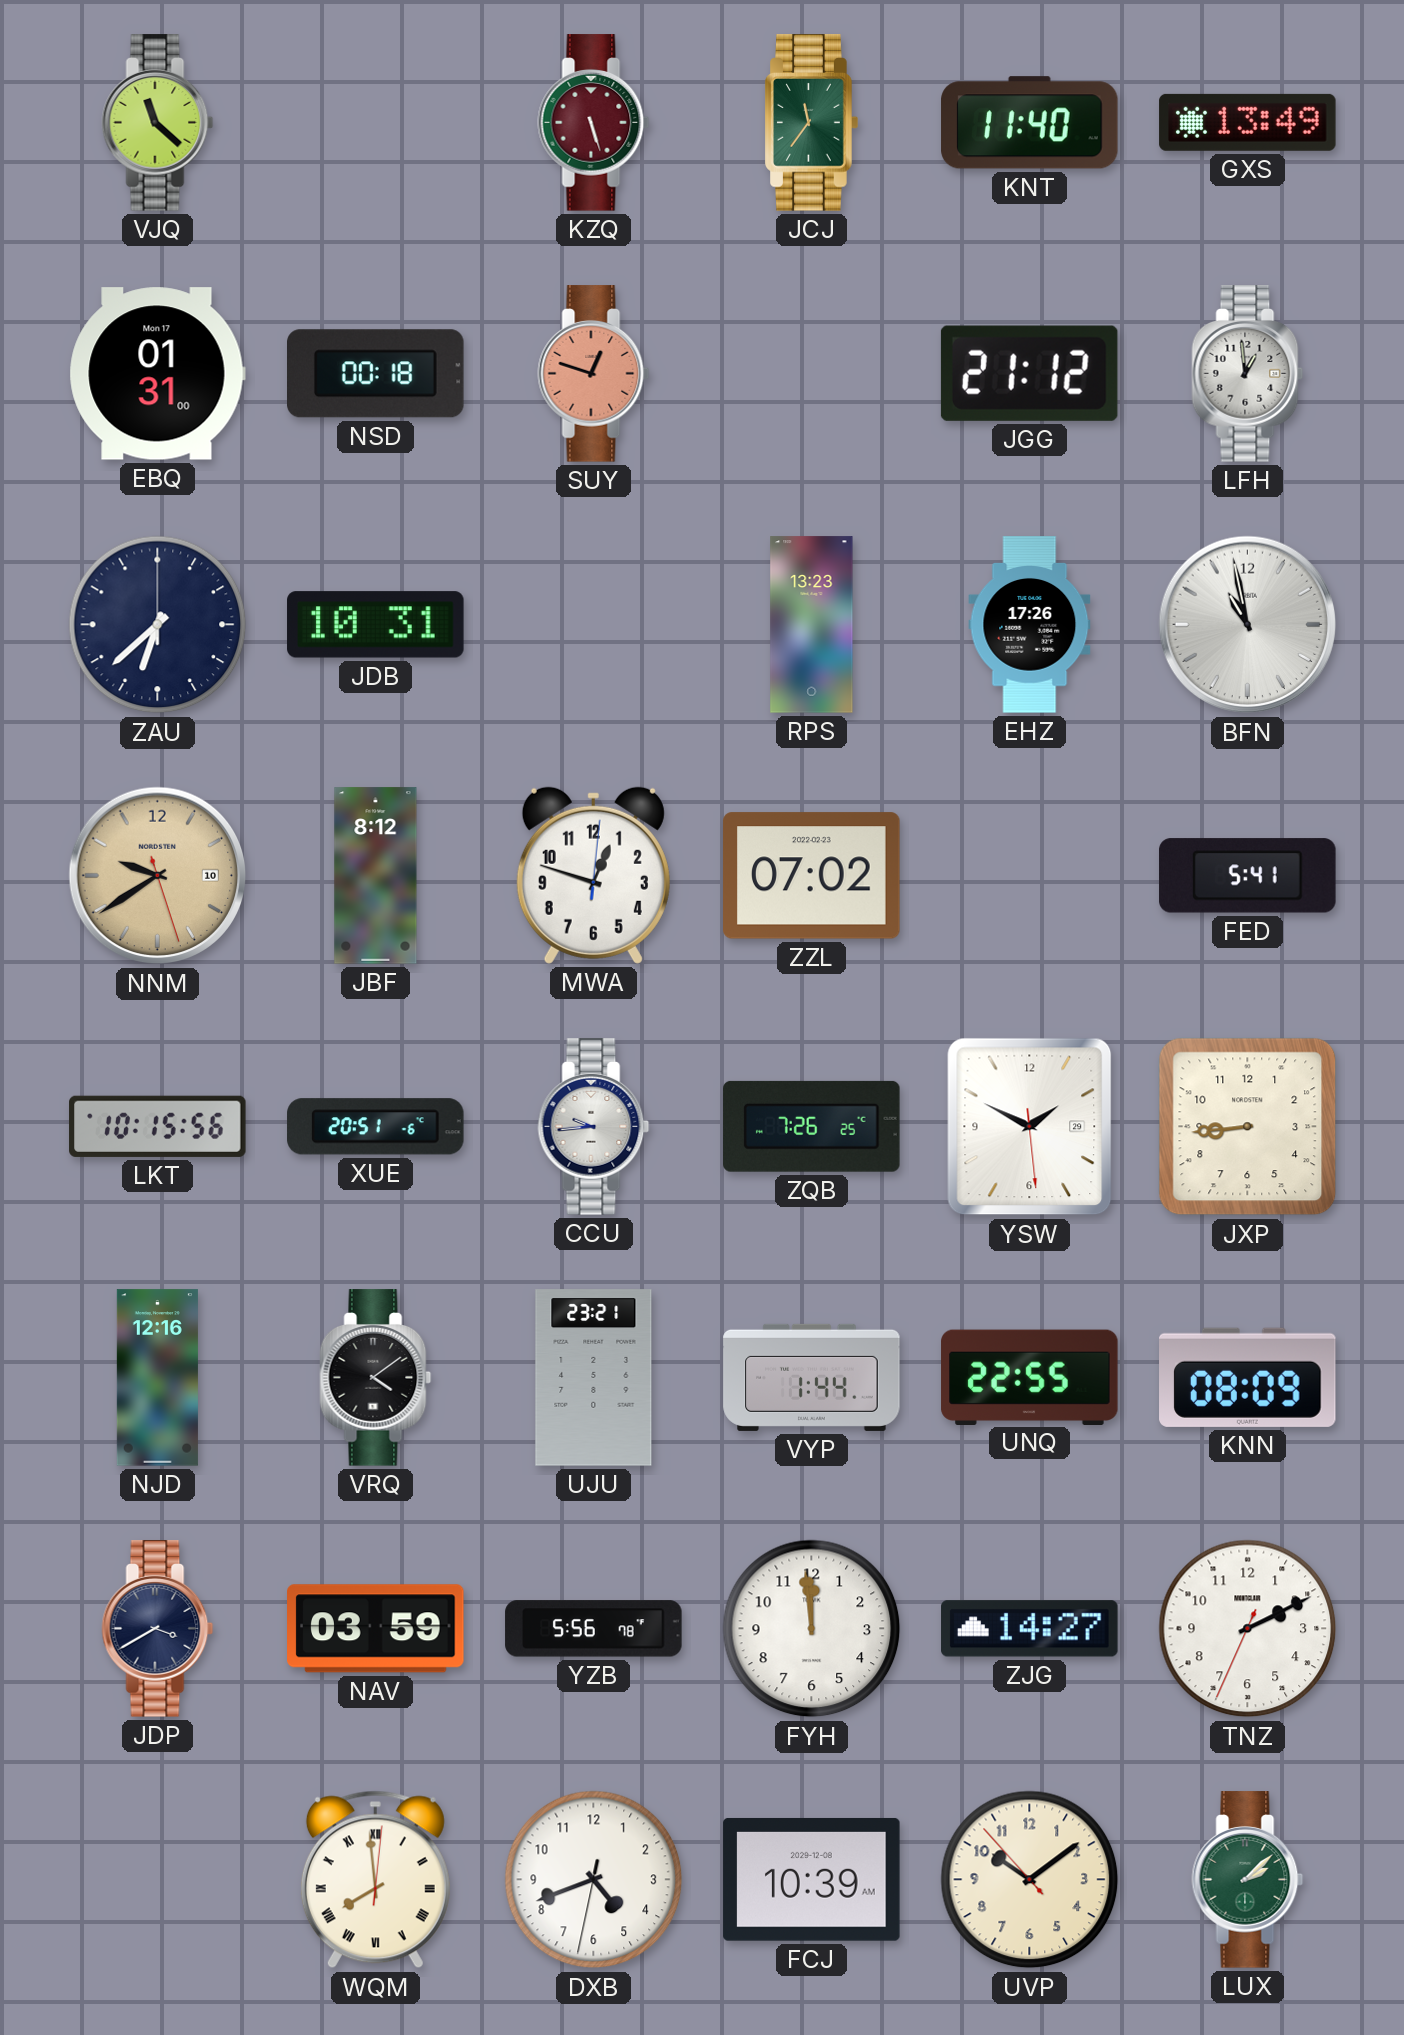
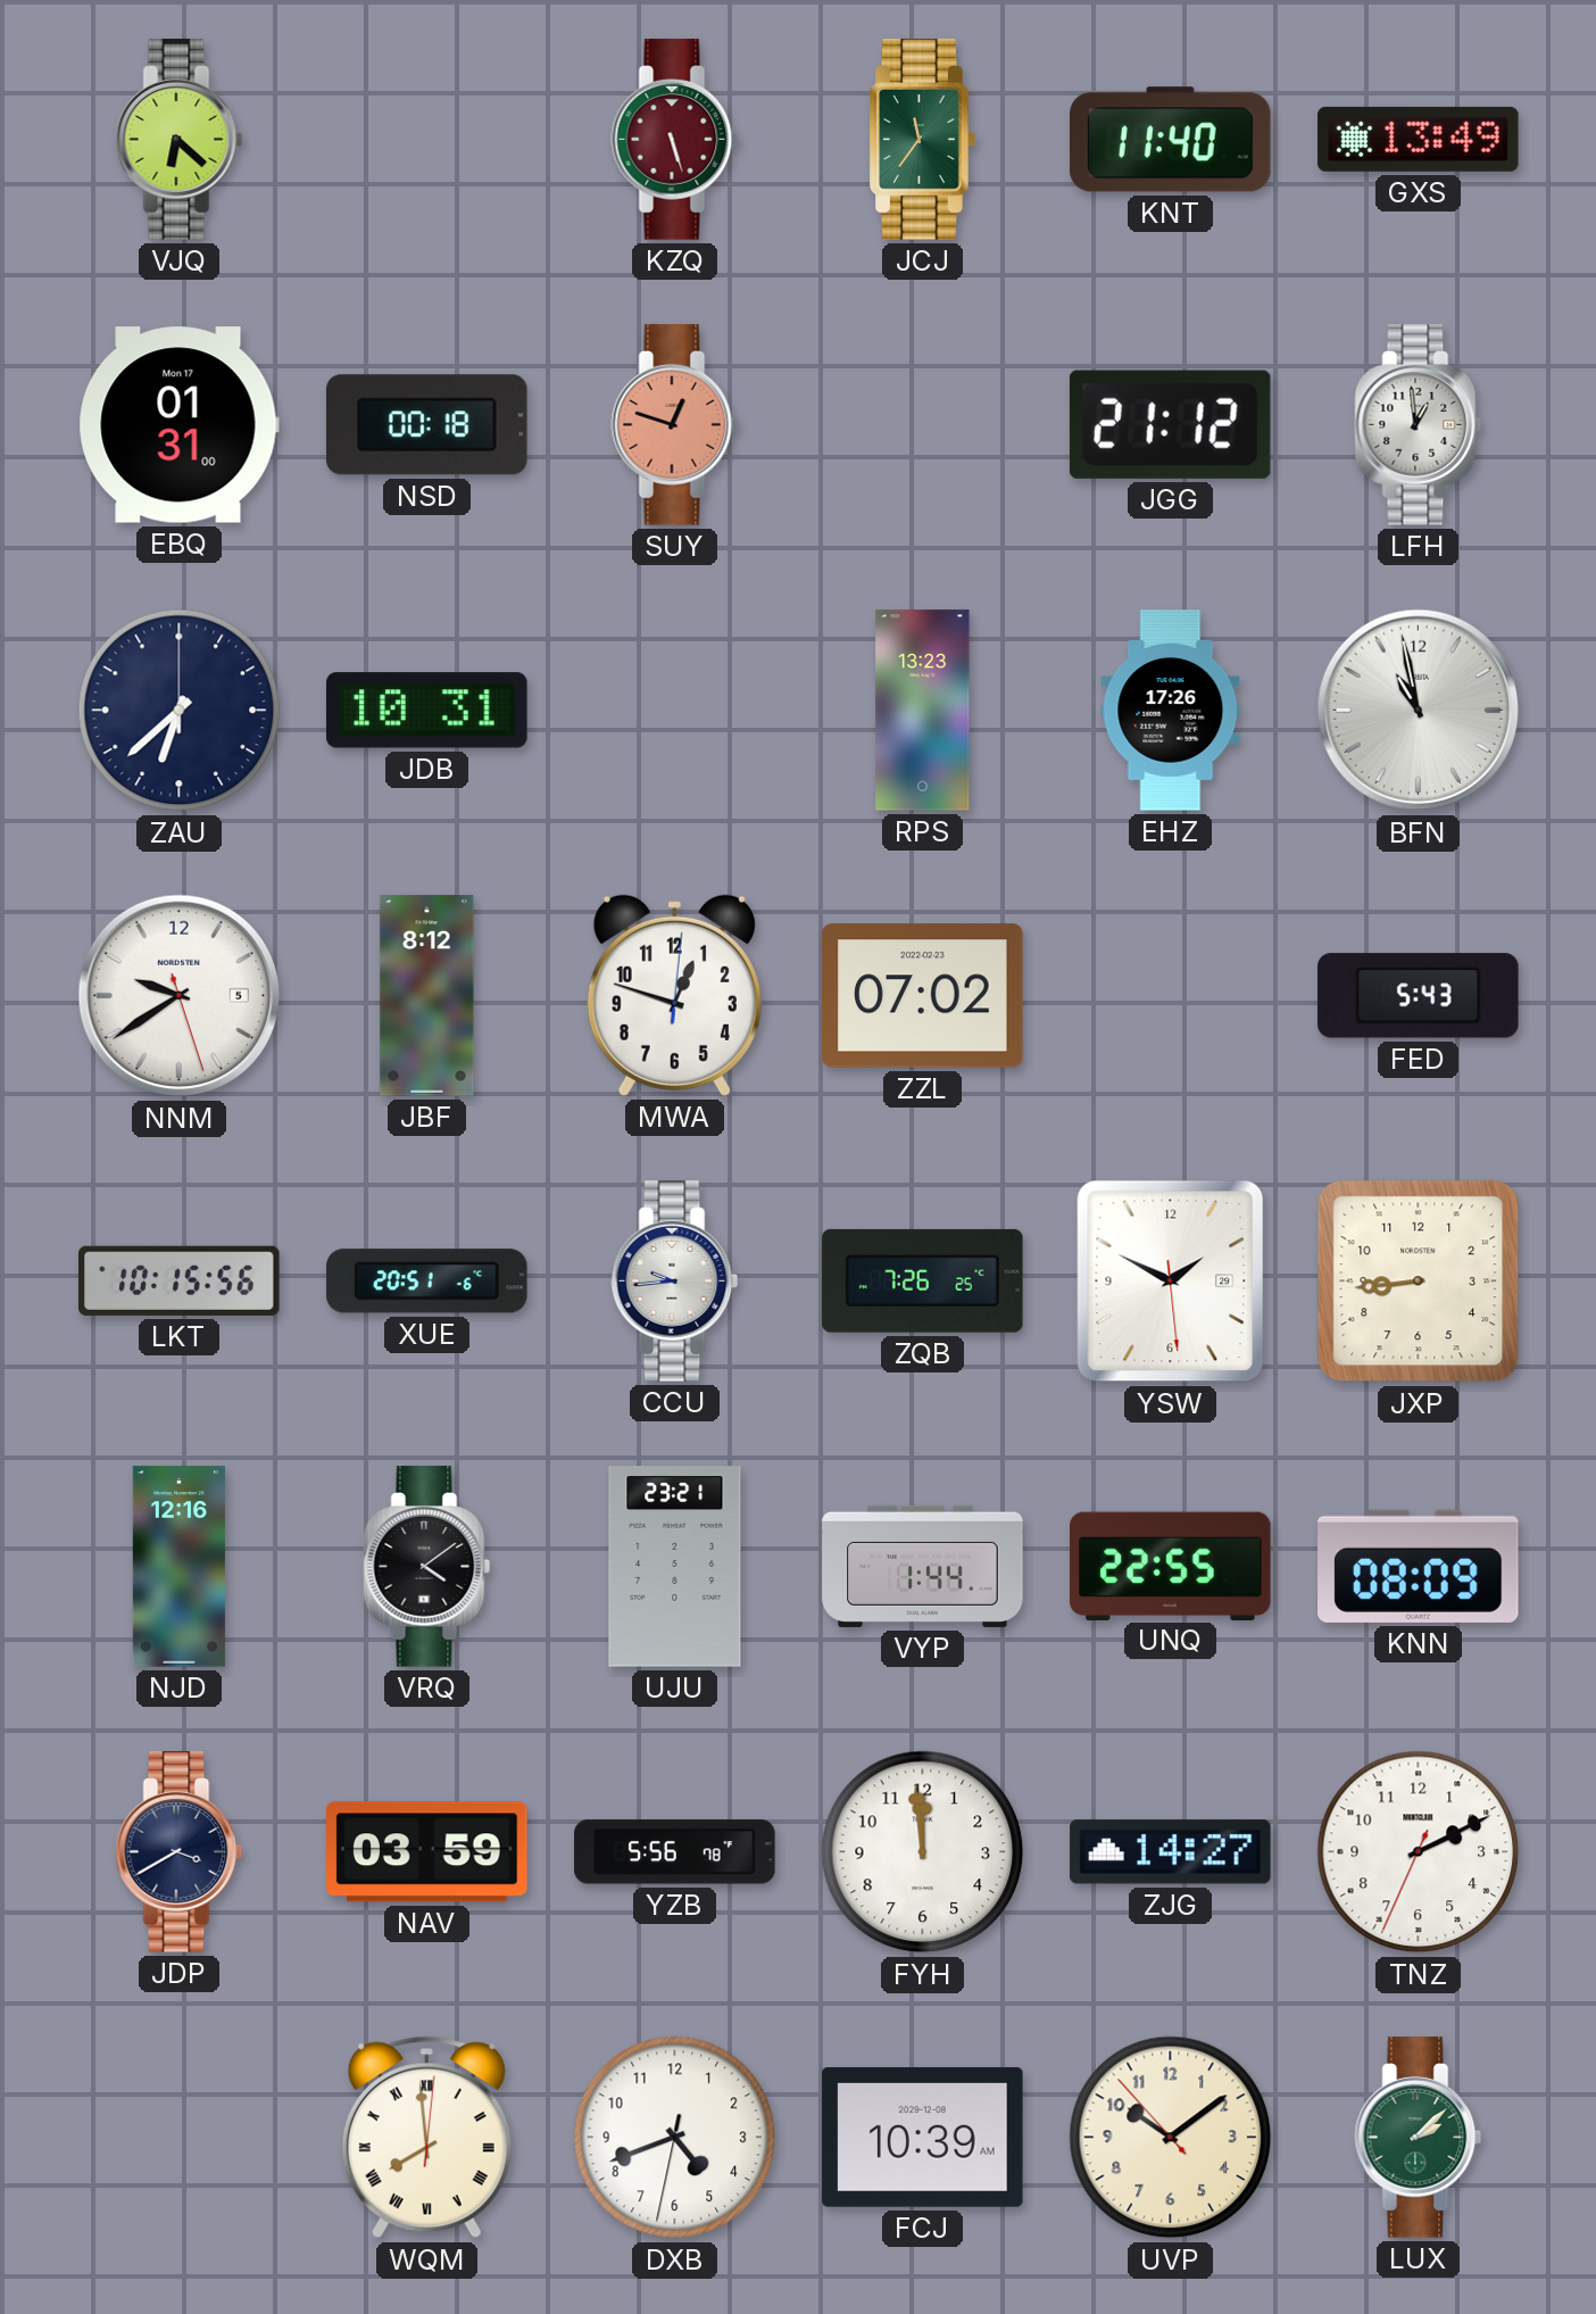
VJQ: 11:22 -> 6:22 (180, 140)
NNM date: 10 -> 5 (180, 996)
NNM dial: champagne -> white (180, 996)
FED: 5:41 -> 5:43 (1419, 996)
